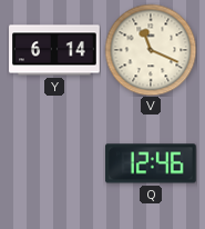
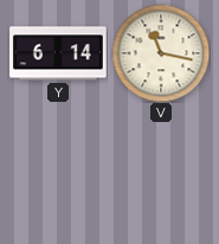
V: 11:19 -> 11:17 (161, 53)
Q: 12:46 -> none (152, 163)
